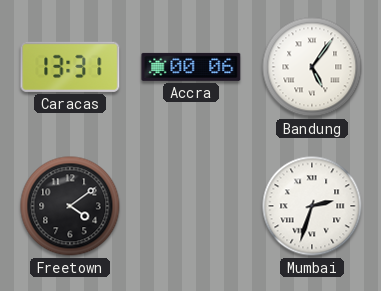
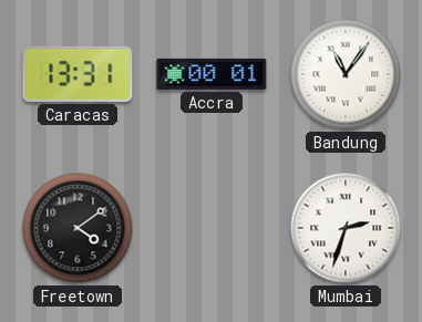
Accra: 00:06 -> 00:01 (212, 74)
Bandung: 5:06 -> 11:06 (346, 74)
